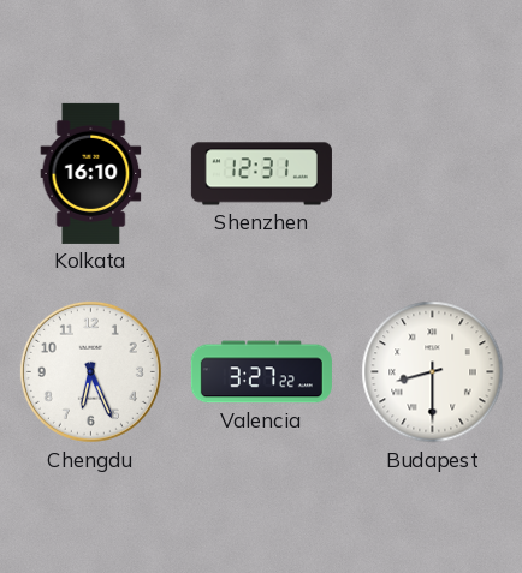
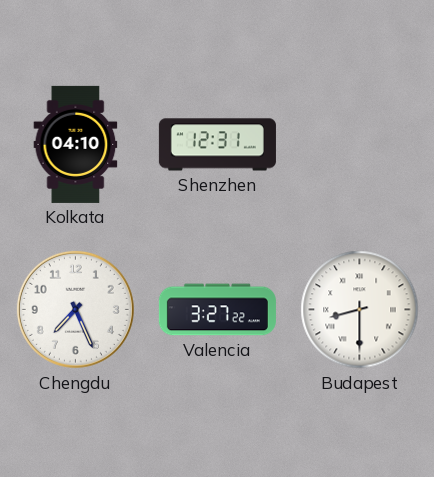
Kolkata: 16:10 -> 04:10 (76, 144)
Chengdu: 6:26 -> 7:26 (75, 309)
